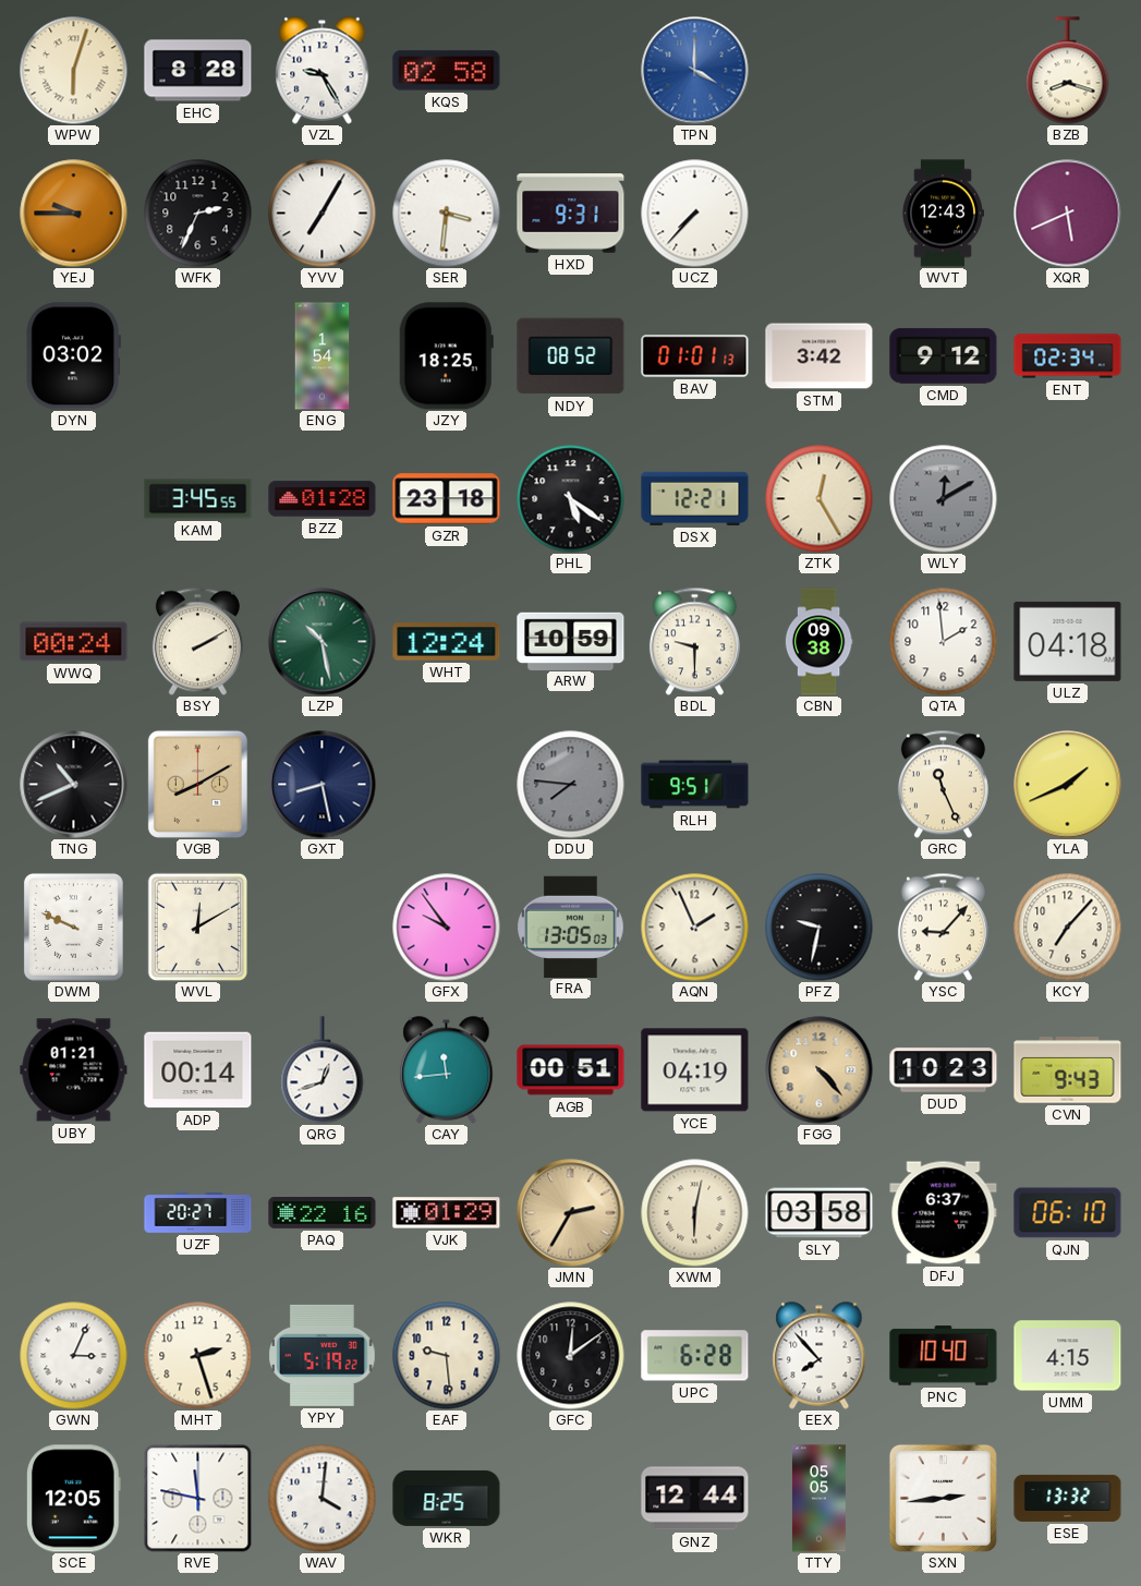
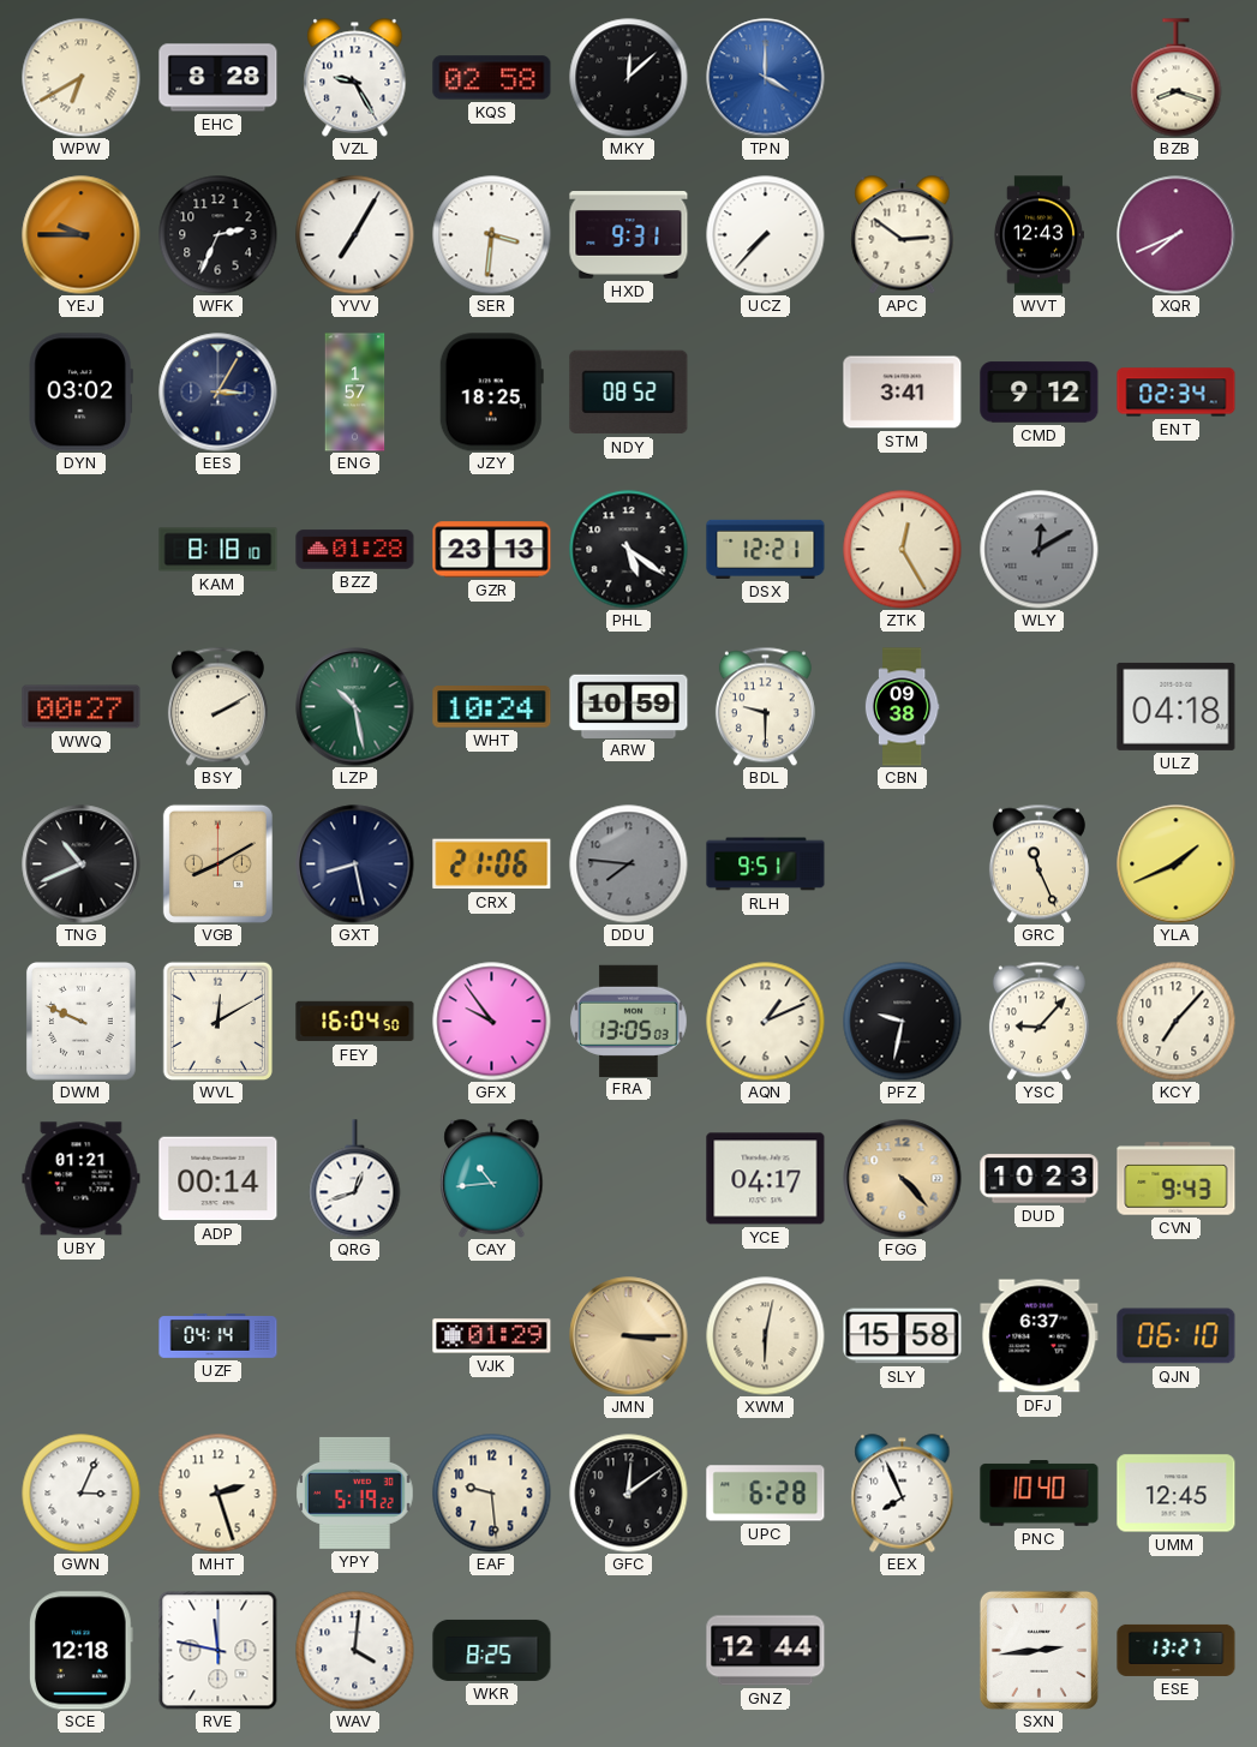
WPW: 6:03 -> 6:40 (82, 78)
MKY: none -> 12:08 (629, 78)
APC: none -> 2:51 (903, 235)
XQR: 5:41 -> 7:41 (1177, 235)
EES: none -> 3:05 (219, 393)
ENG: 1:54 -> 1:57 (355, 393)
BAV: 01:01 -> none (695, 356)
STM: 3:42 -> 3:41 (903, 393)
KAM: 3:45 -> 8:18 (219, 550)
GZR: 23:18 -> 23:13 (492, 550)
WWQ: 00:24 -> 00:27 (82, 707)
WHT: 12:24 -> 10:24 (492, 707)
QTA: 1:59 -> none (944, 642)
CRX: none -> 21:06 (492, 864)
FEY: none -> 16:04 (355, 1022)
AQN: 1:56 -> 1:11 (766, 1022)
CAY: 11:44 -> 10:44 (492, 1179)
AGB: 00:51 -> none (571, 1070)
YCE: 04:19 -> 04:17 (766, 1179)
UZF: 20:27 -> 04:14 (219, 1336)
PAQ: 22:16 -> none (323, 1213)
JMN: 2:35 -> 3:15 (629, 1336)
SLY: 03:58 -> 15:58 (903, 1336)
EEX: 7:53 -> 7:56 (903, 1494)
UMM: 4:15 -> 12:45 (1177, 1494)
SCE: 12:05 -> 12:18 (80, 1651)
TTY: 05:05 -> none (818, 1499)
ESE: 13:32 -> 13:27 (1177, 1650)
